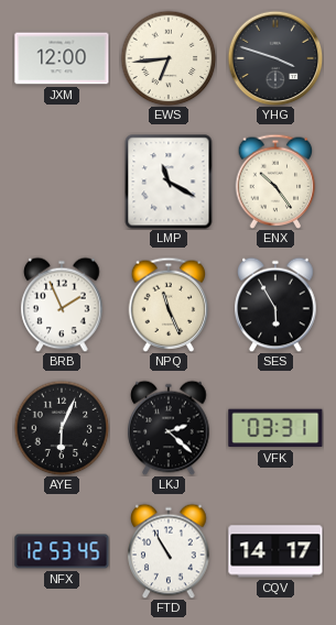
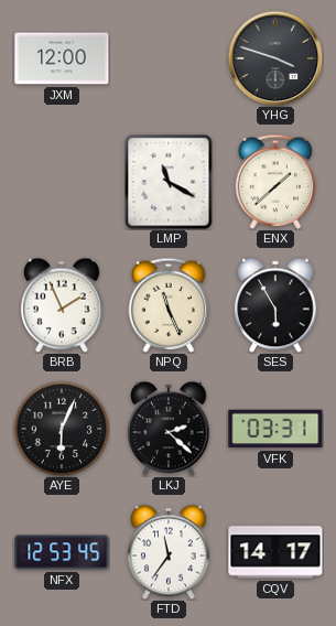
EWS: 6:44 -> none (169, 58)
ENX: 10:24 -> 1:38 (275, 182)
FTD: 10:55 -> 11:36 (169, 552)
